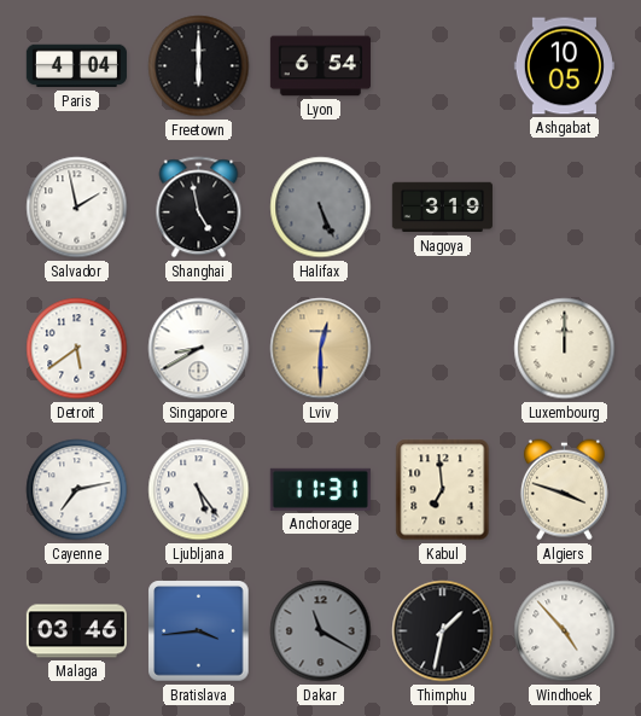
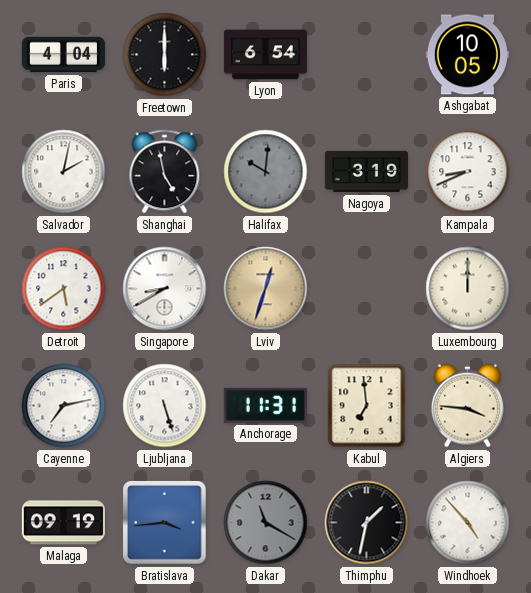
Salvador: 1:58 -> 2:02 (64, 172)
Halifax: 5:26 -> 10:01 (266, 172)
Kampala: none -> 8:41 (468, 172)
Lviv: 12:30 -> 12:33 (266, 289)
Ljubljana: 5:24 -> 5:27 (165, 406)
Algiers: 3:48 -> 3:46 (467, 406)
Malaga: 03:46 -> 09:19 (63, 523)
